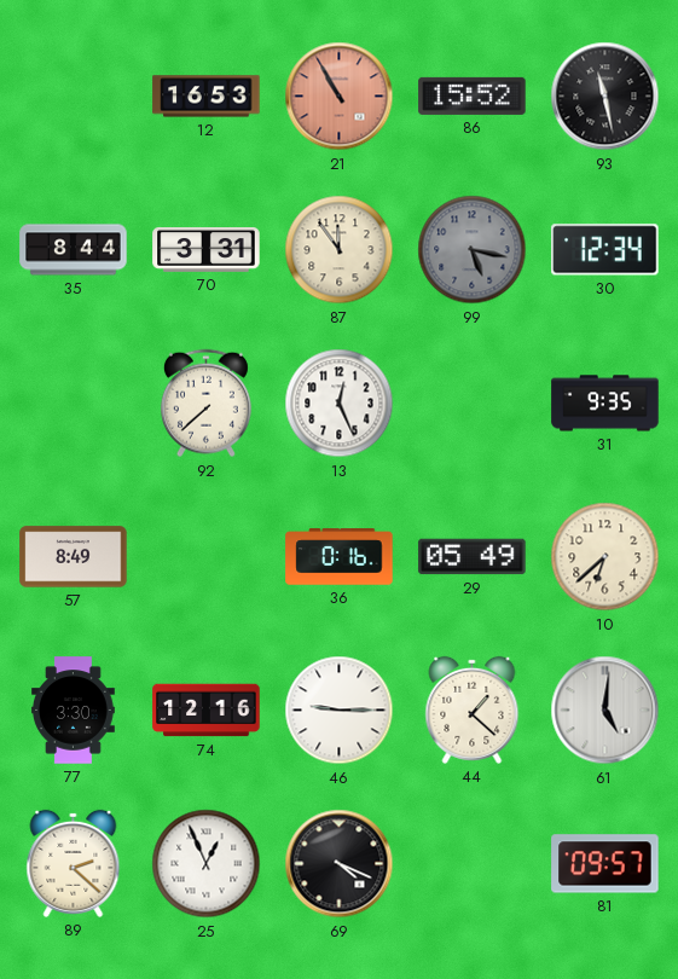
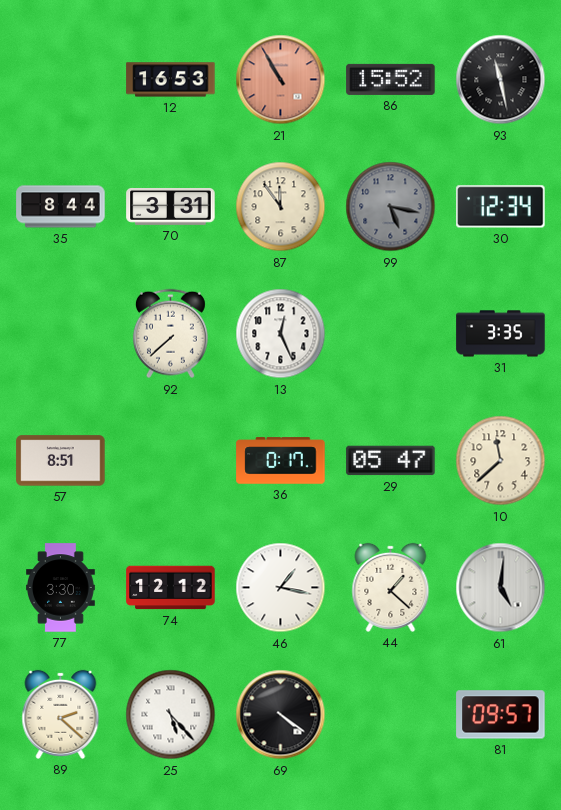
31: 9:35 -> 3:35 (501, 334)
57: 8:49 -> 8:51 (61, 461)
36: 0:16 -> 0:17 (281, 461)
29: 05:49 -> 05:47 (391, 461)
10: 6:38 -> 11:38 (501, 461)
74: 12:16 -> 12:12 (171, 588)
46: 9:15 -> 1:17 (281, 588)
25: 12:56 -> 5:23 (171, 715)
69: 4:19 -> 4:21 (281, 715)
